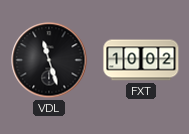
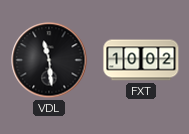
VDL: 11:27 -> 11:29 (49, 60)
